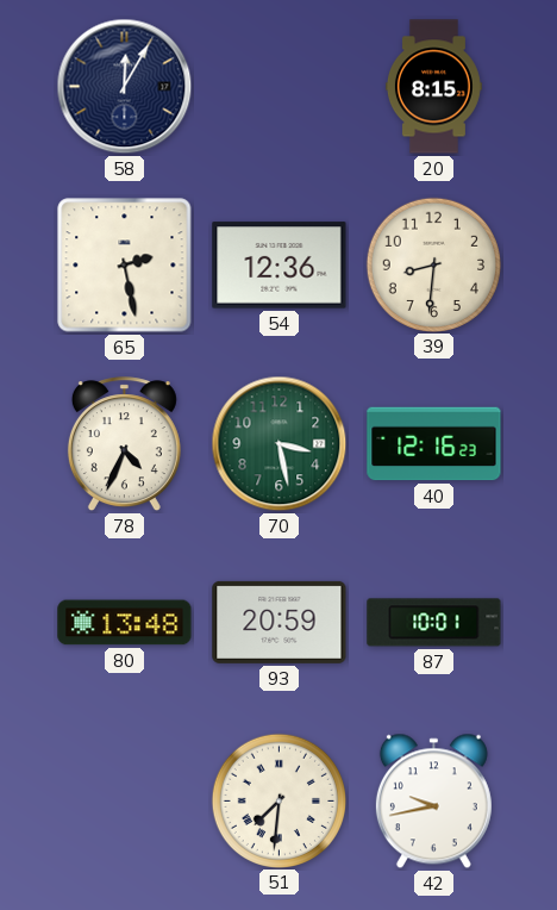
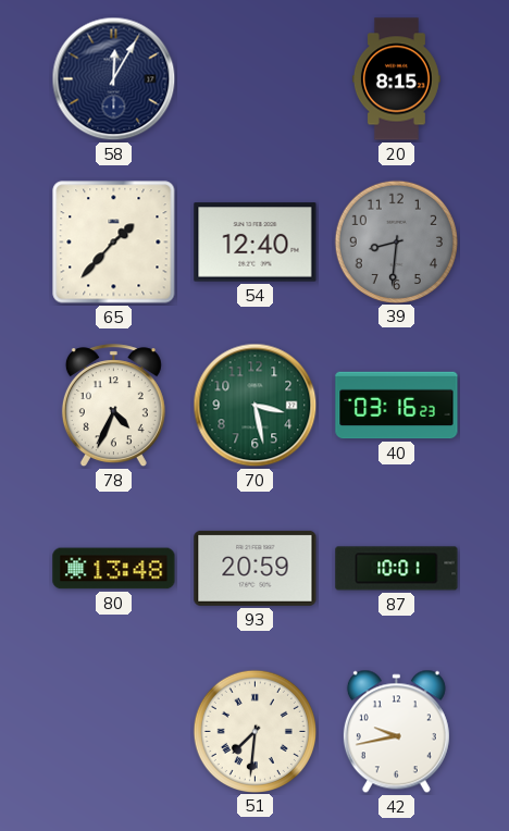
65: 2:28 -> 1:37 (114, 243)
54: 12:36 -> 12:40 (256, 243)
39 dial: cream -> grey (396, 241)
40: 12:16 -> 03:16 (397, 406)
